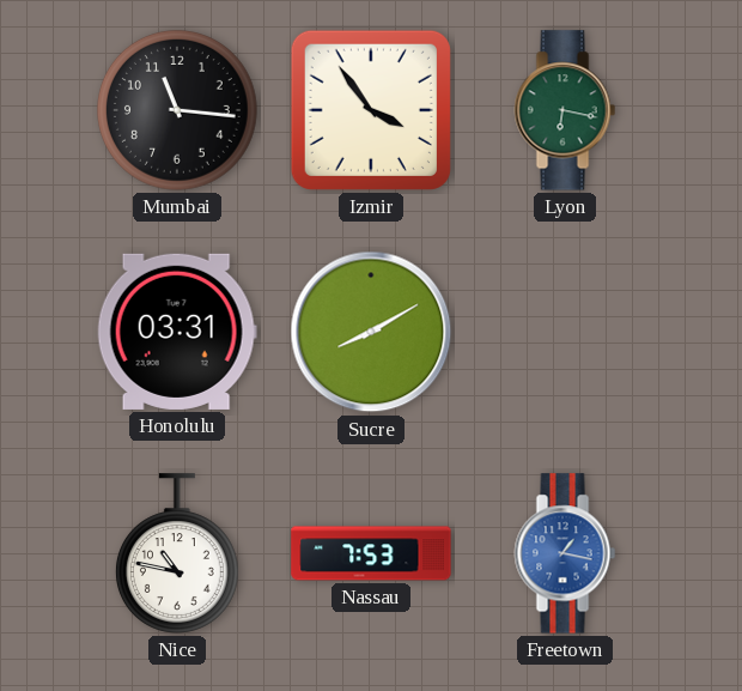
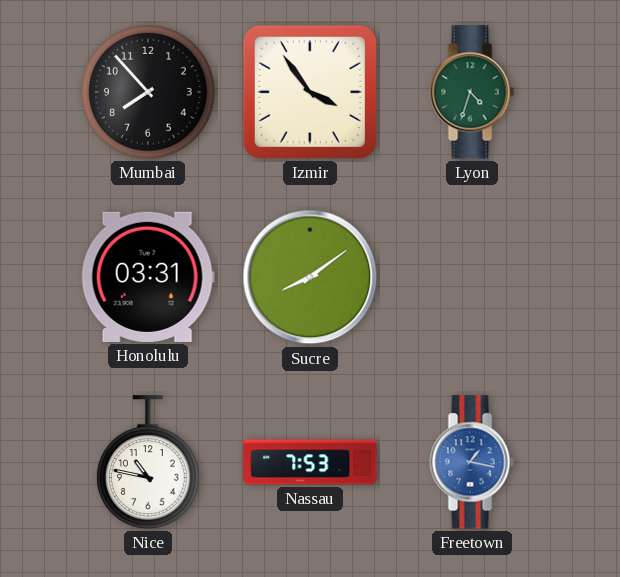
Mumbai: 11:16 -> 7:53 (149, 93)
Lyon: 6:17 -> 4:33 (472, 92)
Sucre: 8:10 -> 8:09 (310, 277)
